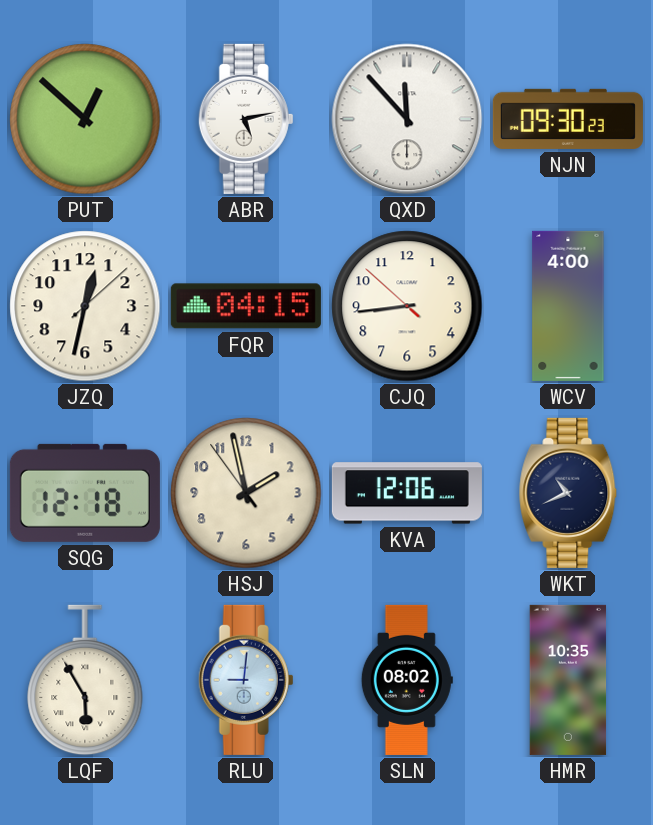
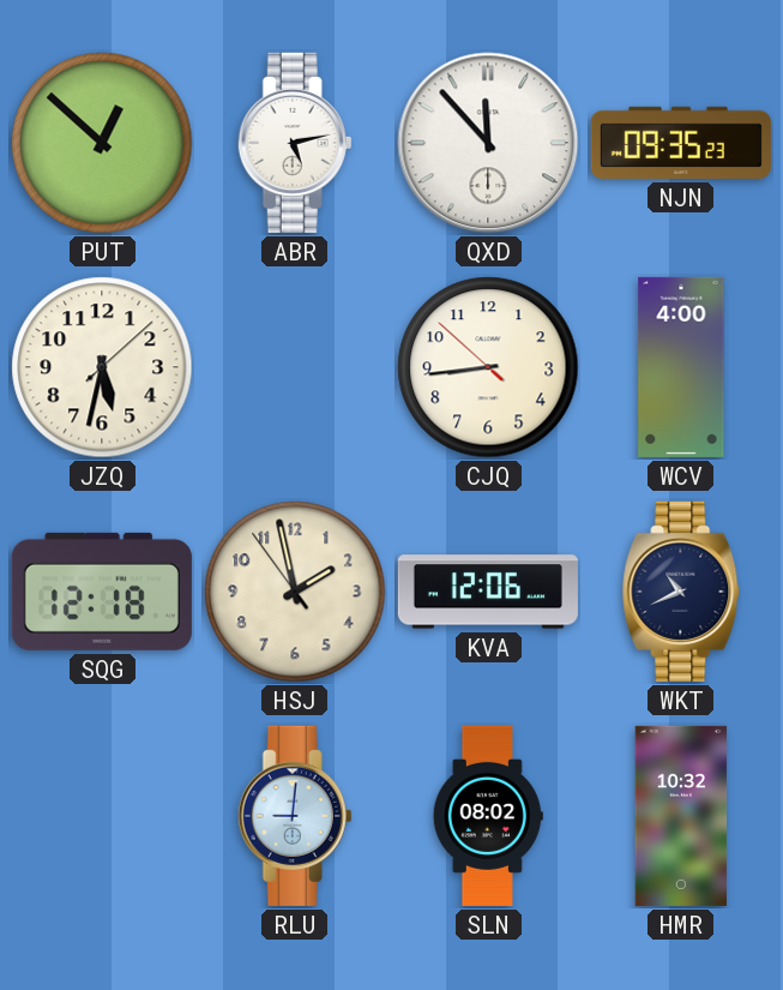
NJN: 09:30 -> 09:35 (681, 143)
JZQ: 12:32 -> 5:32 (102, 367)
FQR: 04:15 -> none (246, 306)
LQF: 5:55 -> none (85, 680)
HMR: 10:35 -> 10:32 (681, 816)
